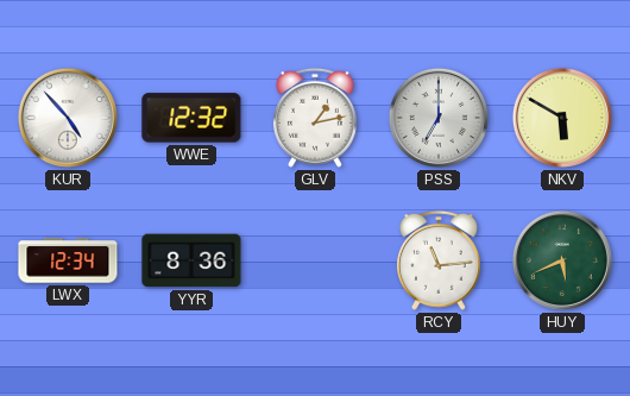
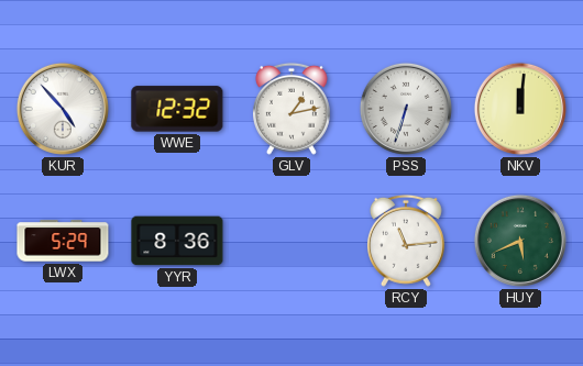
PSS: 7:00 -> 6:33 (406, 109)
NKV: 5:50 -> 12:01 (520, 109)
LWX: 12:34 -> 5:29 (63, 241)
